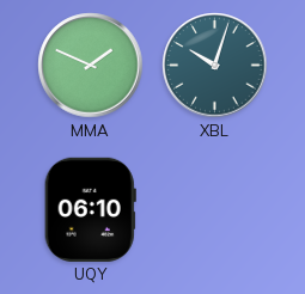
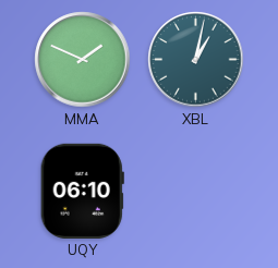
XBL: 10:03 -> 1:02 (196, 60)
